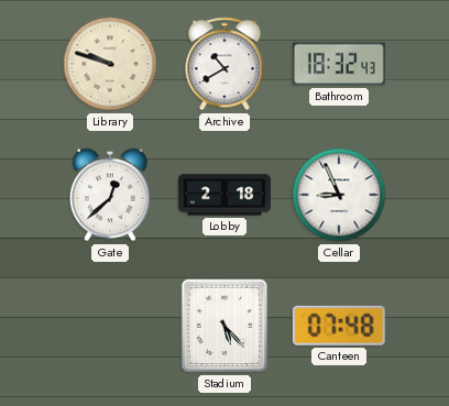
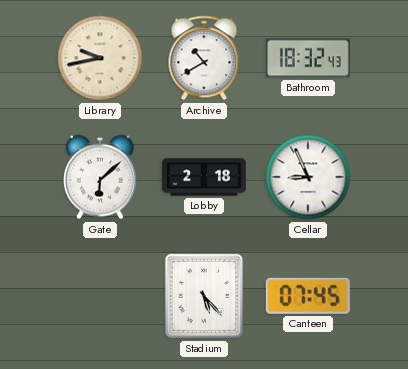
Library: 9:48 -> 9:43 (100, 58)
Gate: 12:38 -> 6:08 (100, 177)
Canteen: 07:48 -> 07:45 (308, 296)
